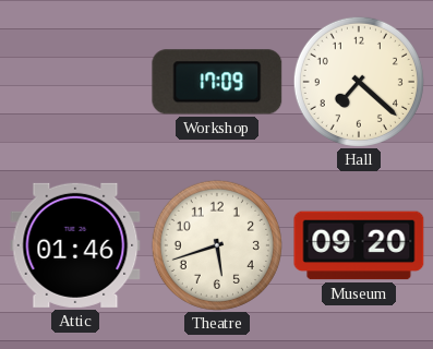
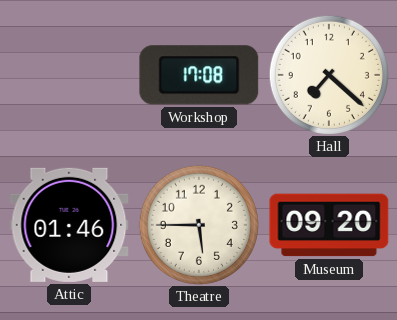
Workshop: 17:09 -> 17:08 (199, 75)
Theatre: 5:42 -> 5:45 (199, 225)
